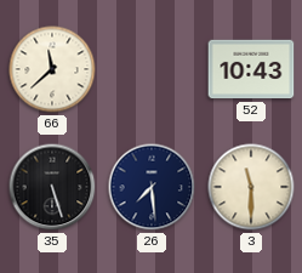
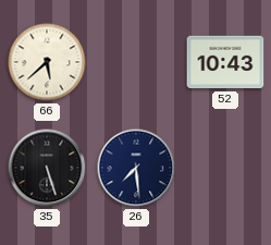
66: 11:38 -> 5:38 (47, 62)
3: 11:30 -> none (251, 187)
